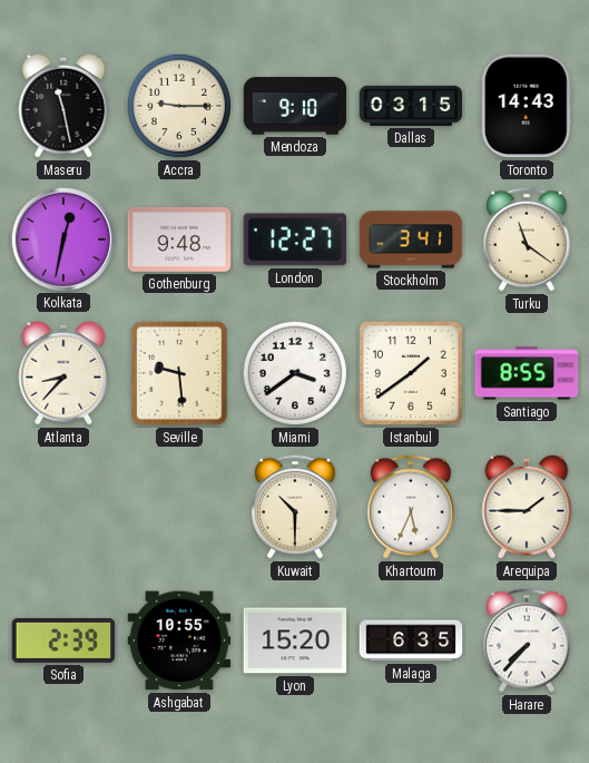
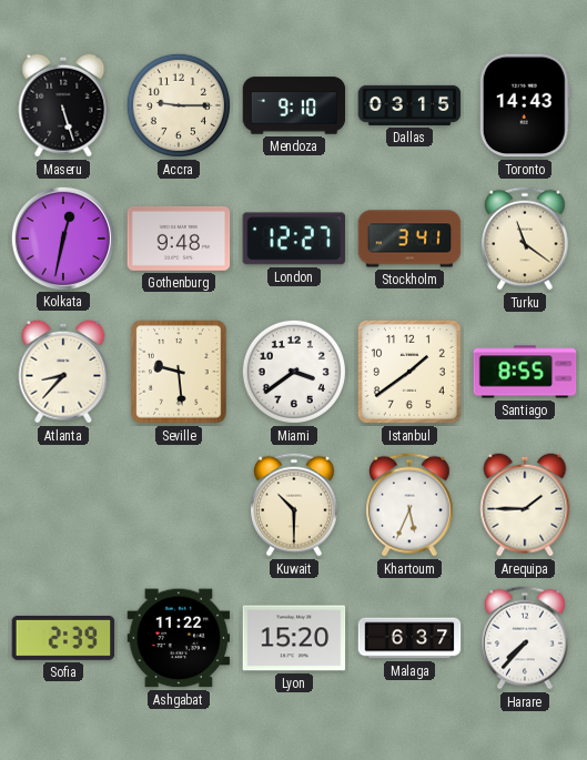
Maseru: 11:28 -> 5:27 (63, 105)
Ashgabat: 10:55 -> 11:22 (179, 638)
Malaga: 6:35 -> 6:37 (409, 638)
